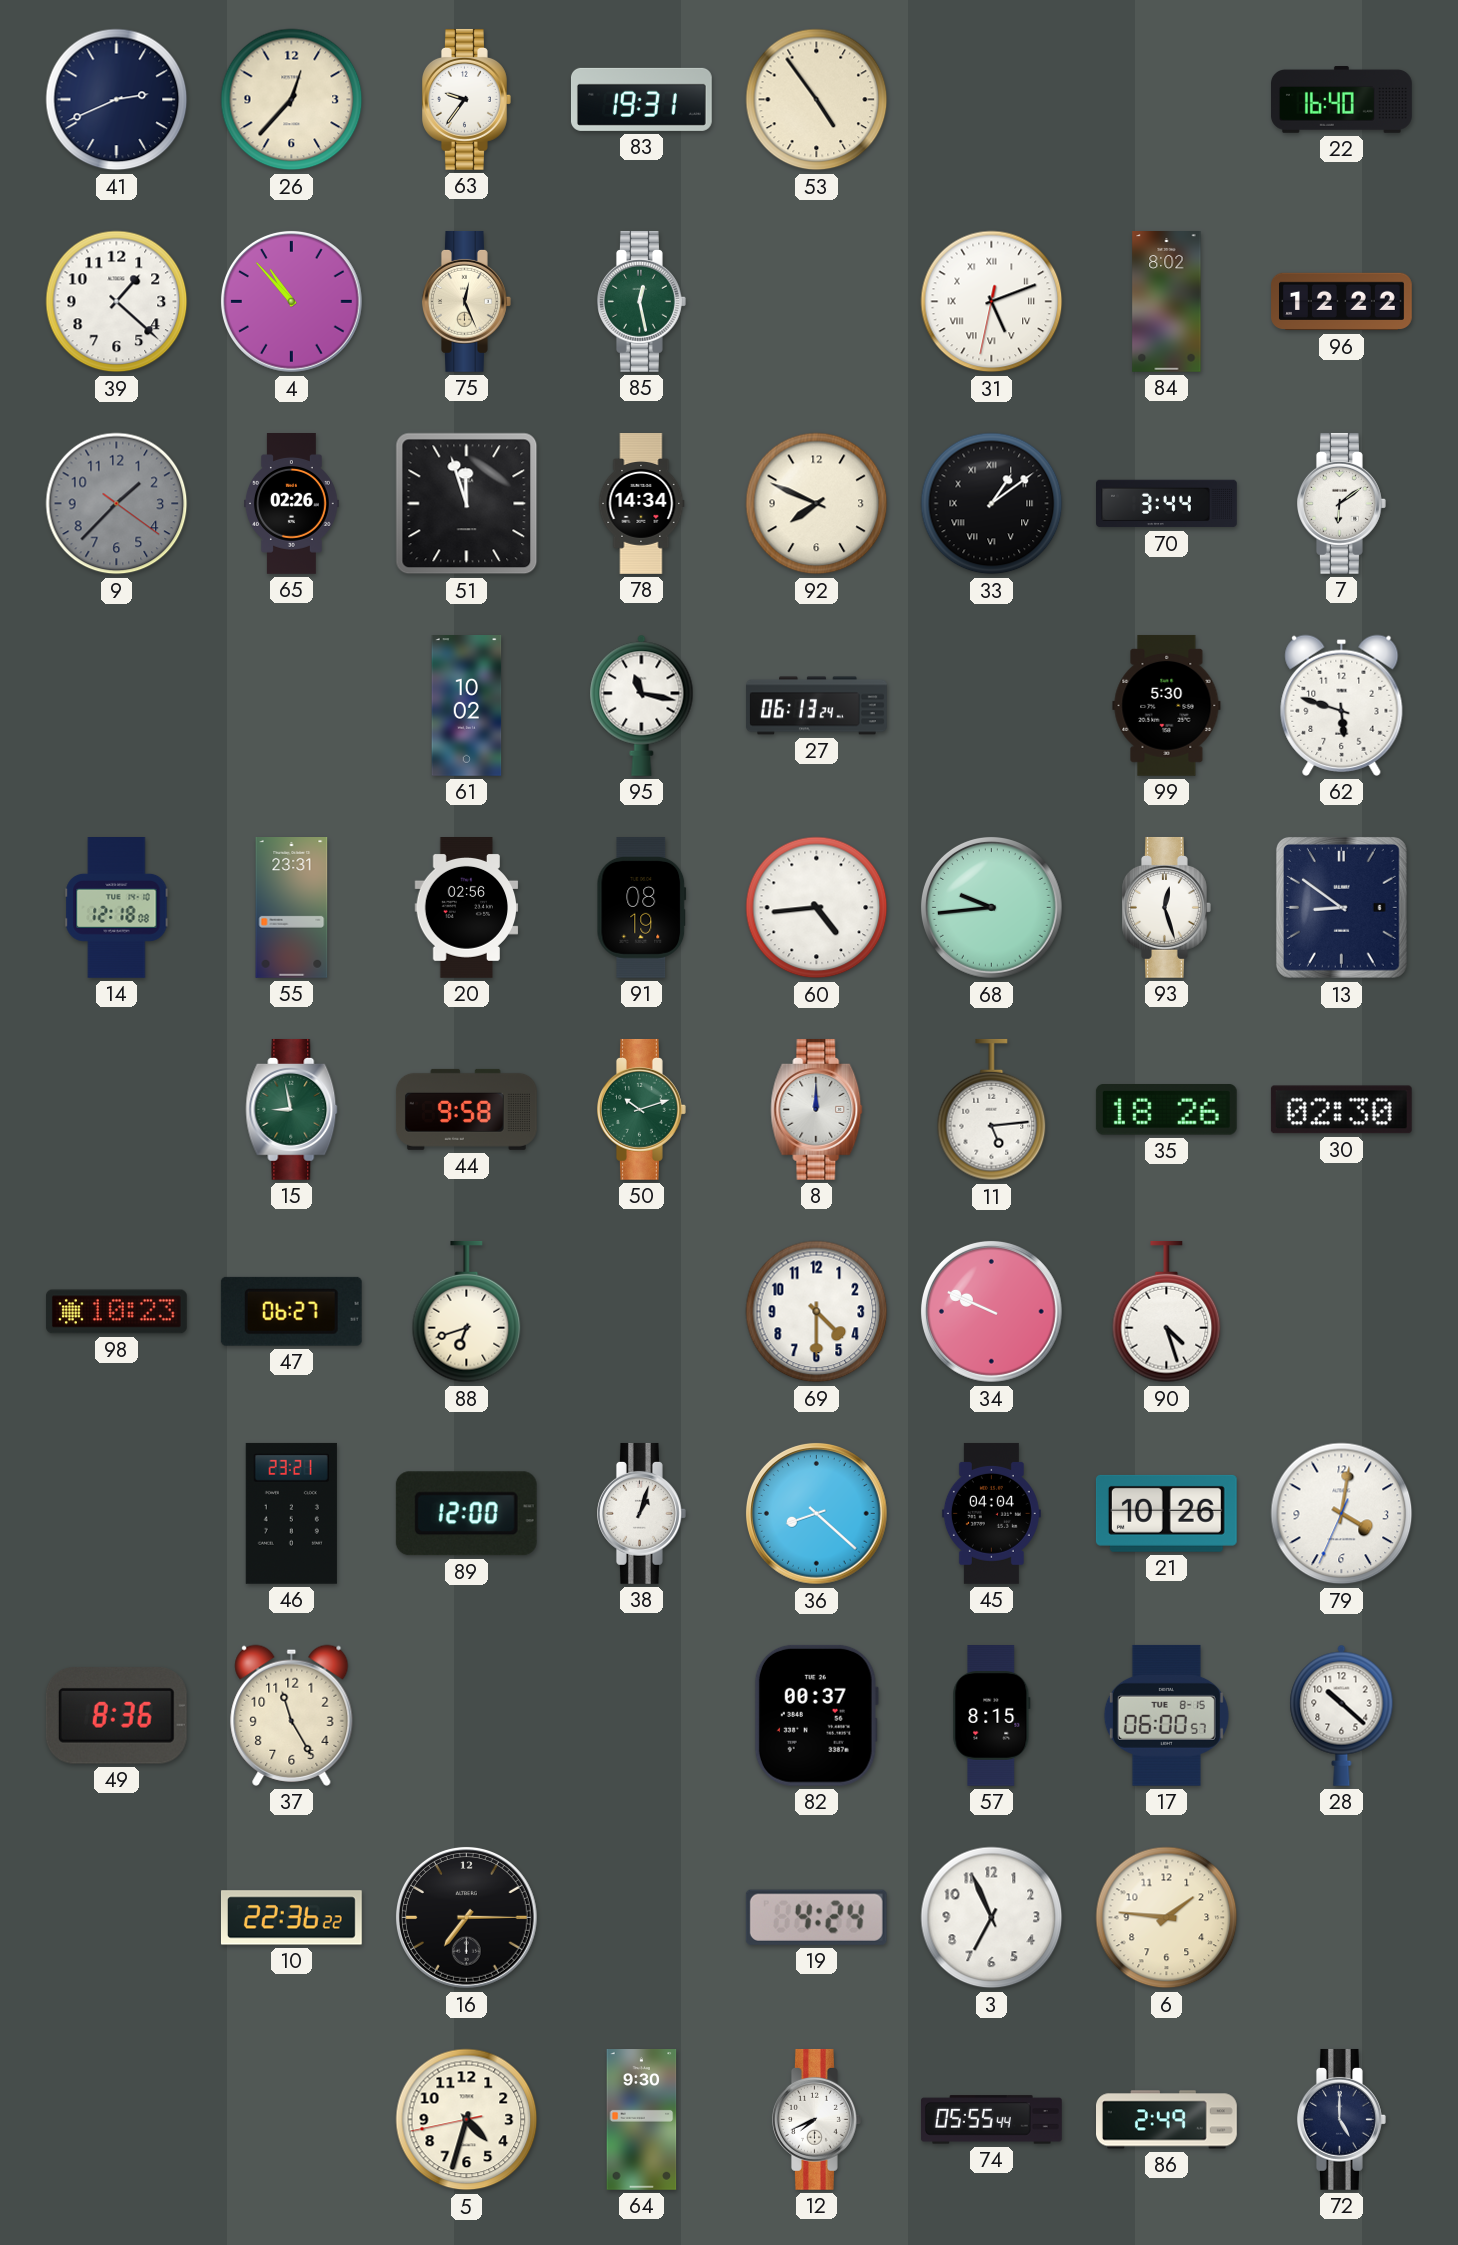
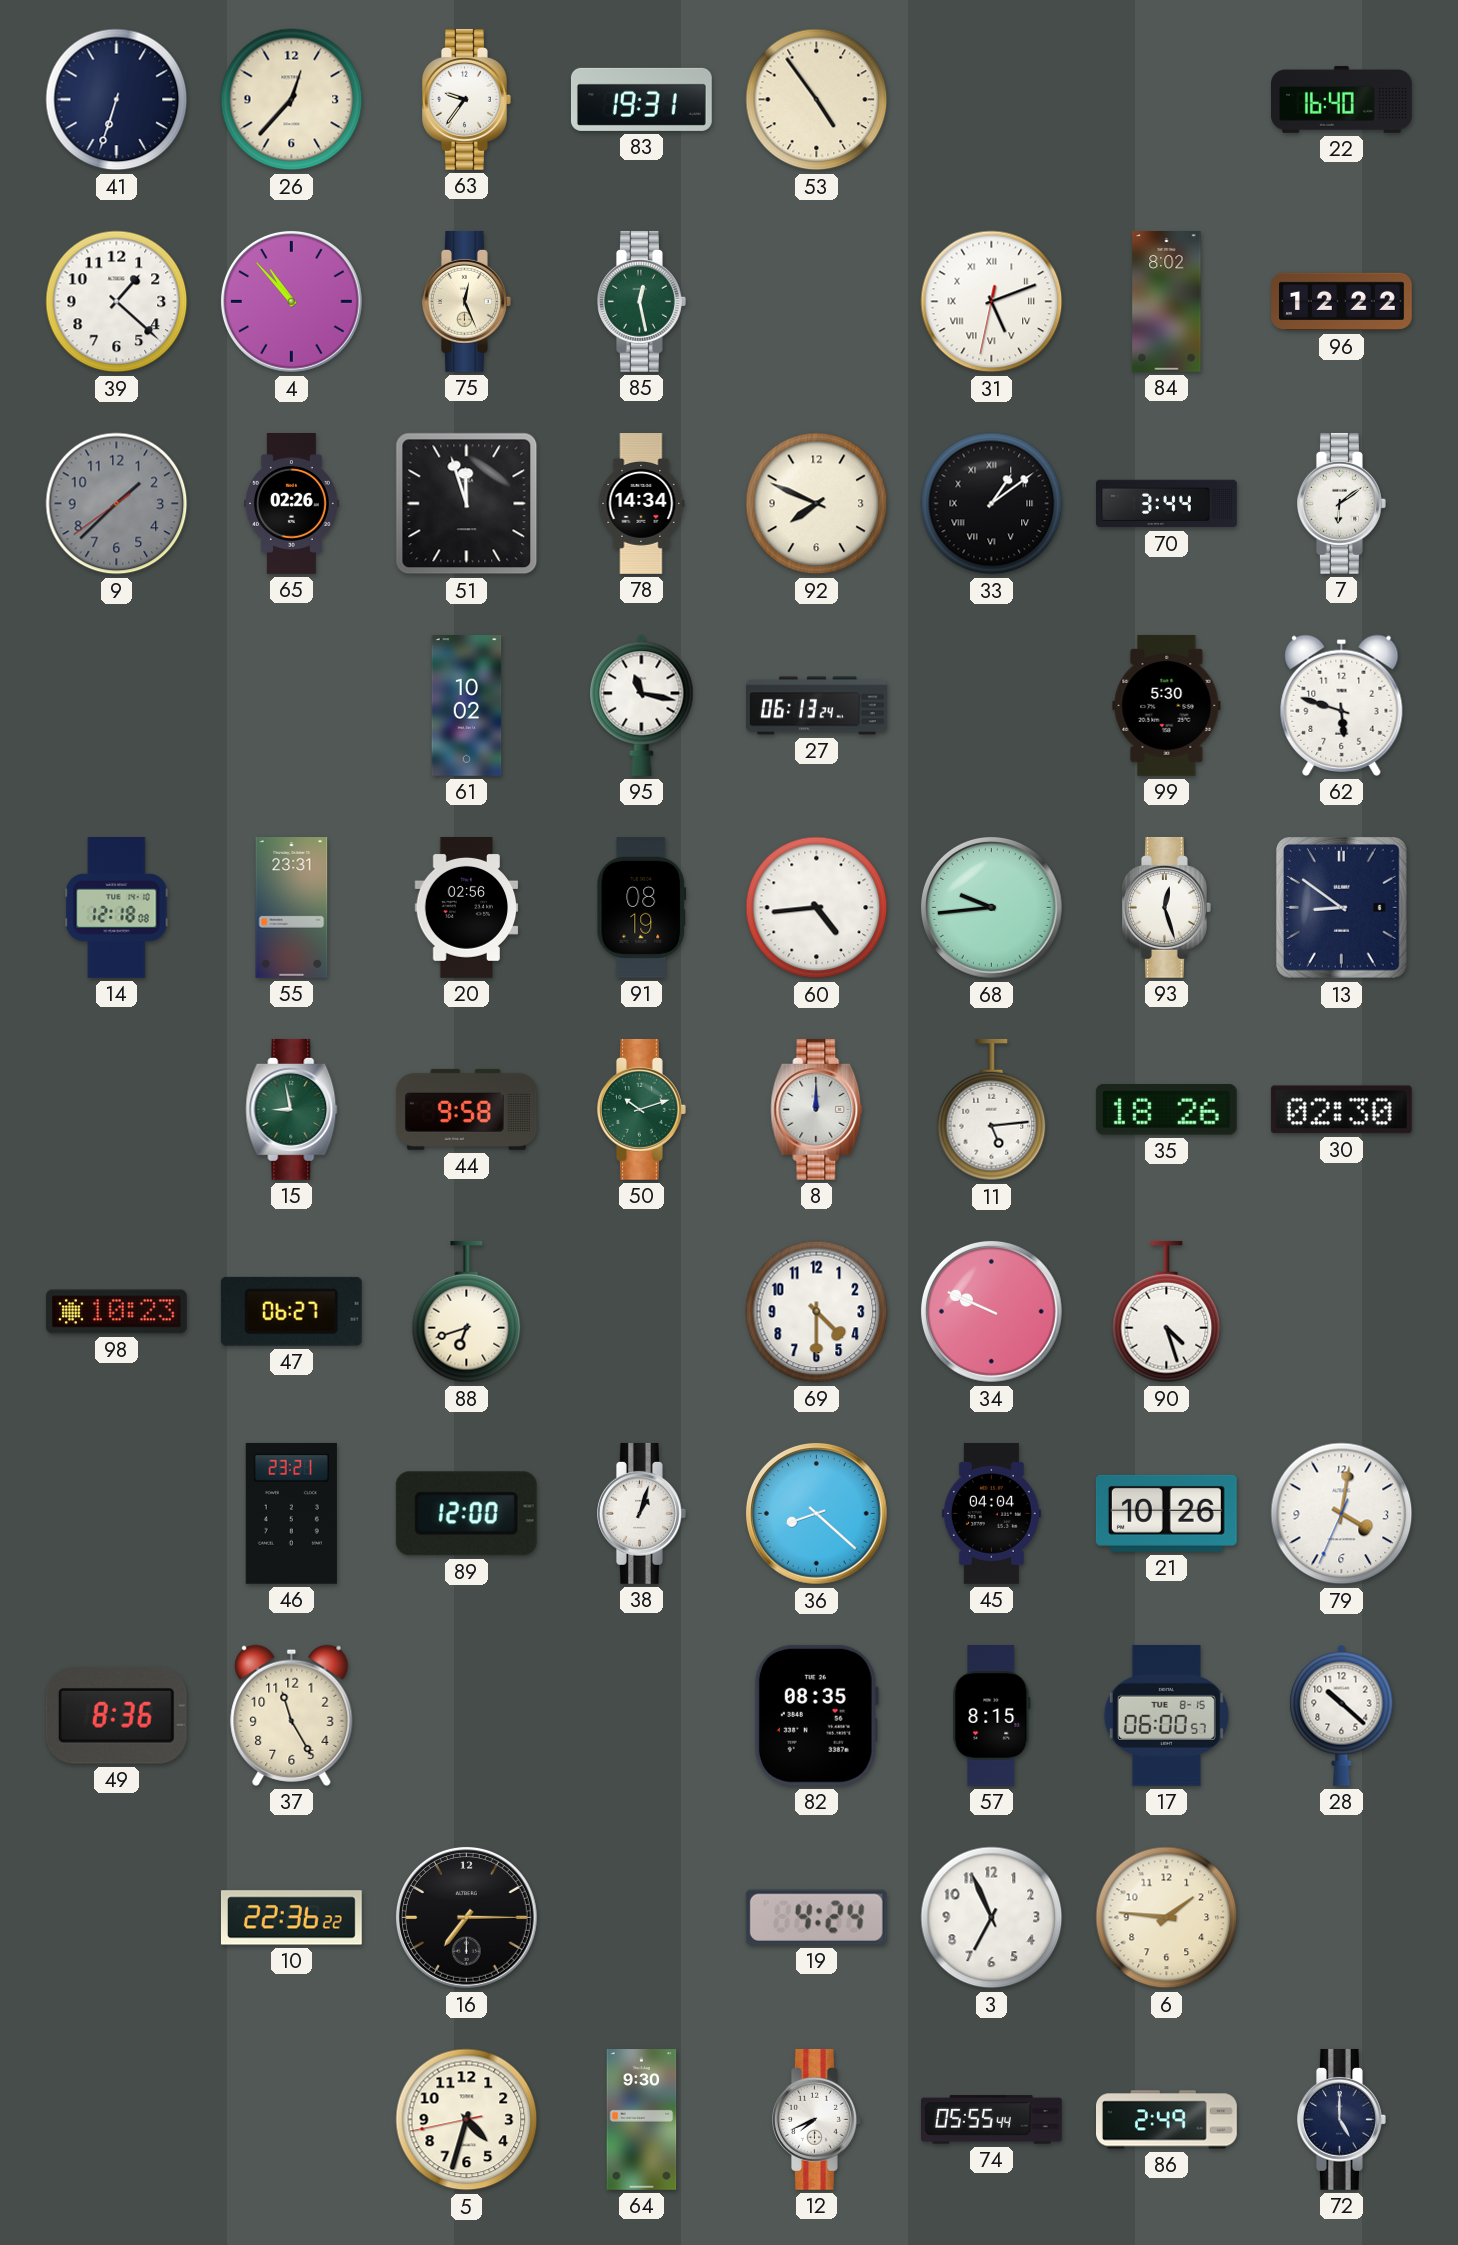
41: 2:41 -> 6:33 (117, 100)
9: 1:37:21 -> 1:37:39 (117, 504)
82: 00:37 -> 08:35 (816, 1715)
